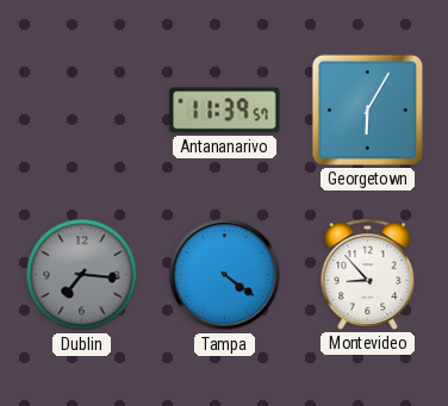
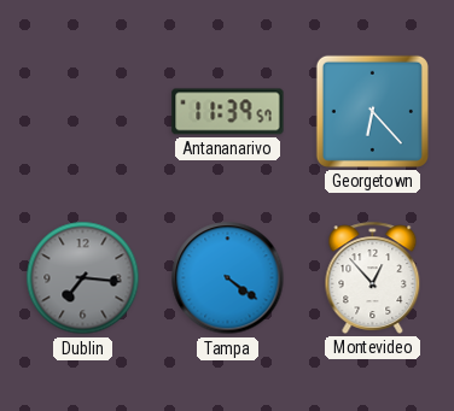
Georgetown: 6:05 -> 6:23 (372, 111)
Montevideo: 8:53 -> 12:53 (373, 277)
